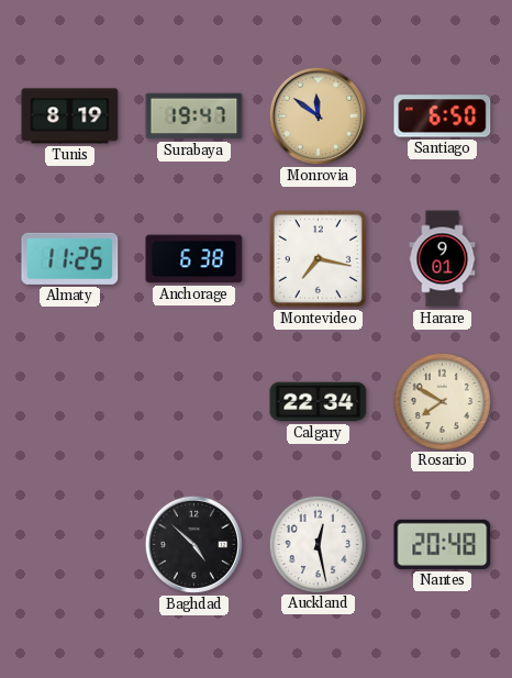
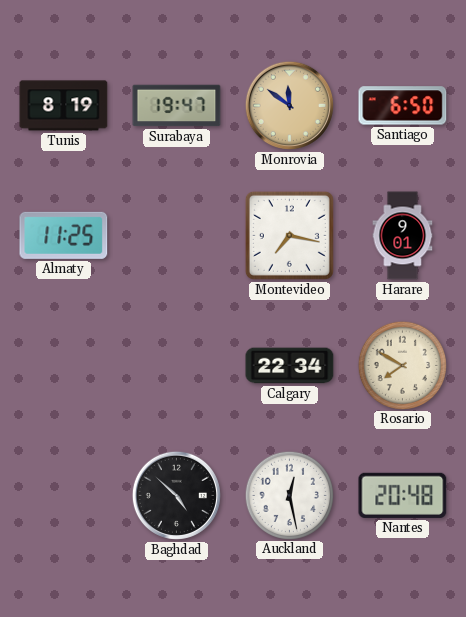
Anchorage: 6:38 -> none (194, 259)
